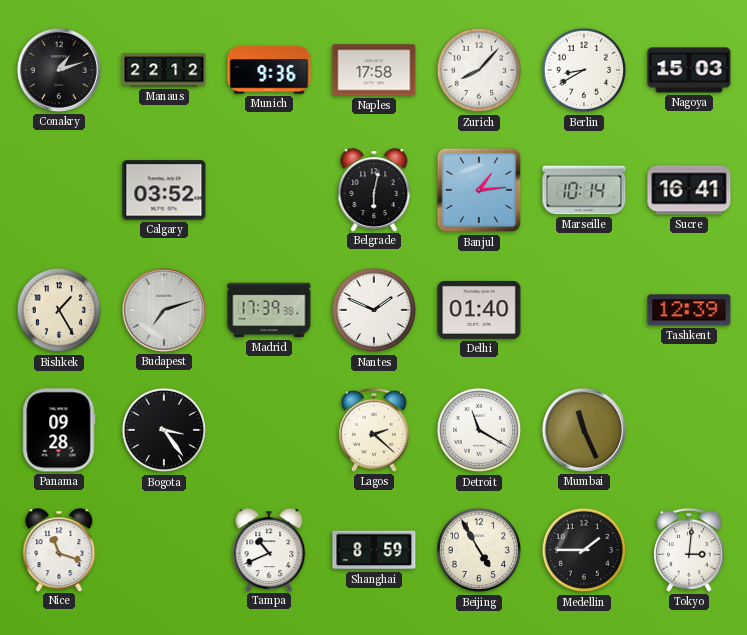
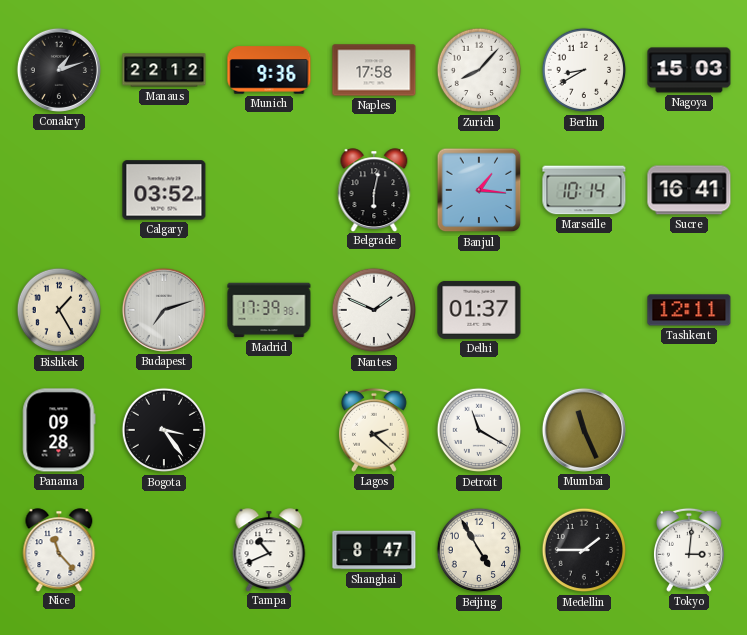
Banjul: 1:14 -> 1:16 (479, 190)
Delhi: 01:40 -> 01:37 (479, 310)
Tashkent: 12:39 -> 12:11 (689, 310)
Nice: 11:18 -> 11:23 (59, 550)
Shanghai: 8:59 -> 8:47 (374, 550)
